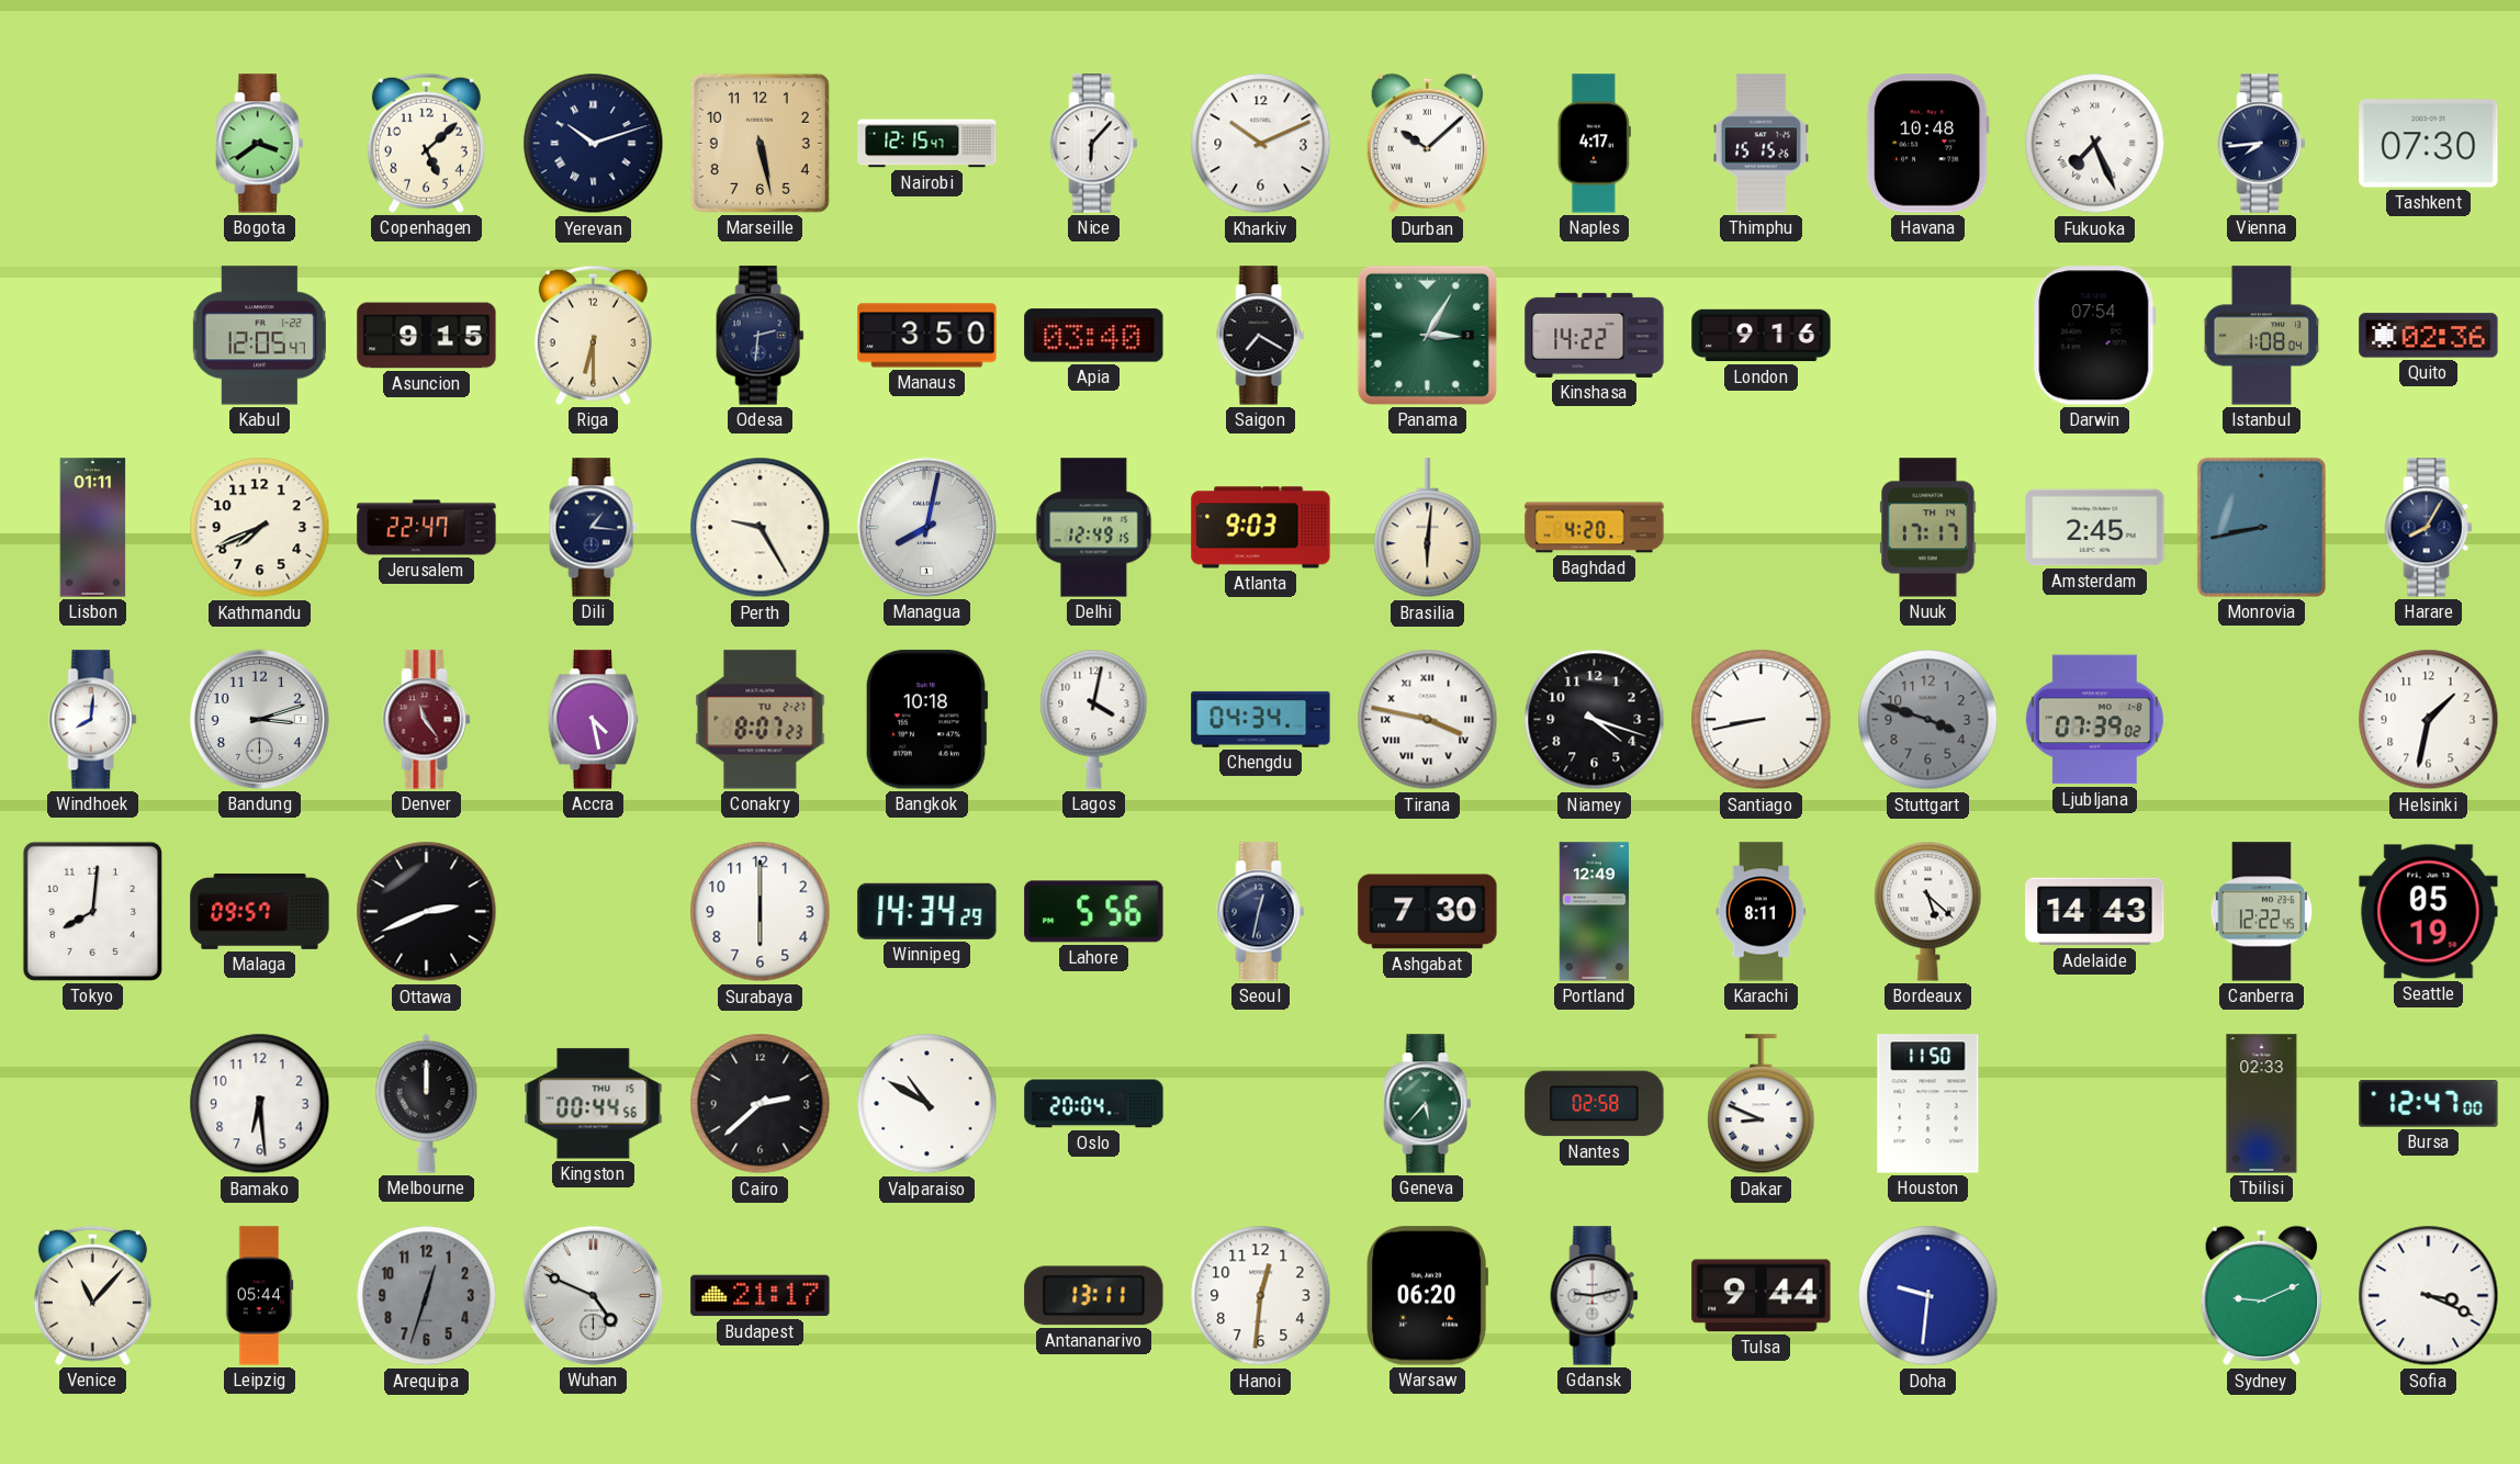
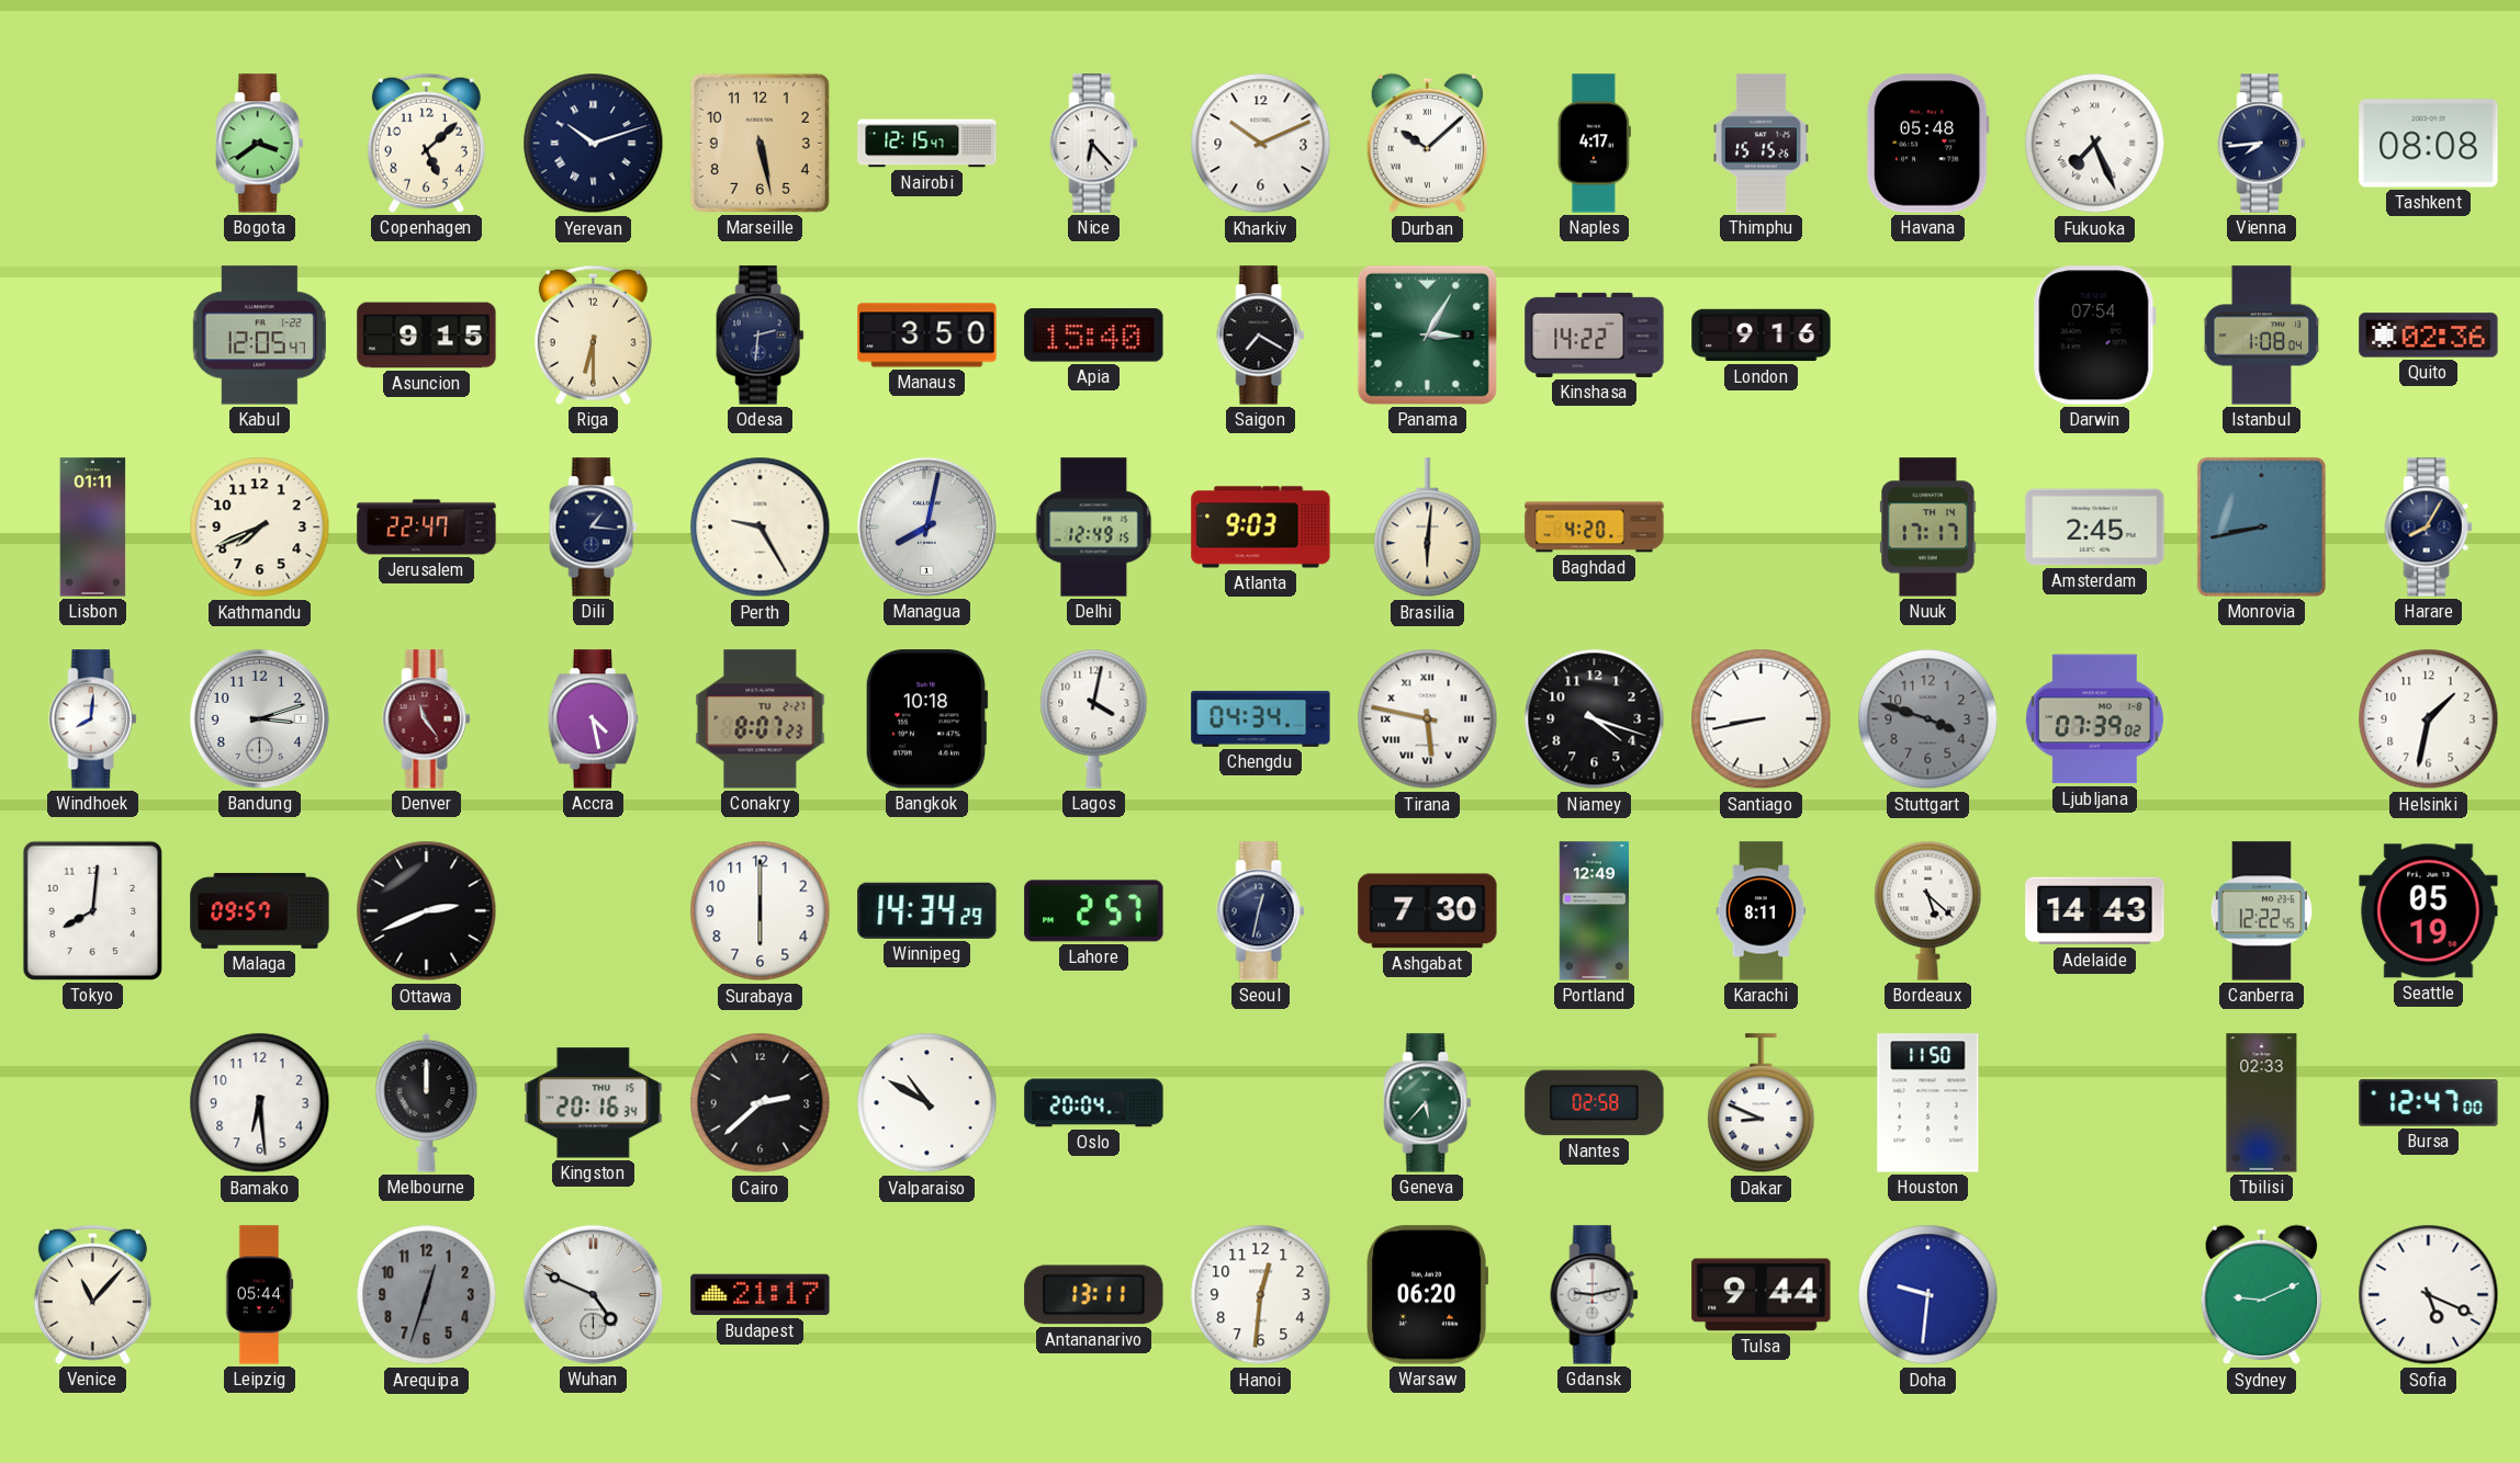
Nice: 6:07 -> 6:23 (1094, 144)
Havana: 10:48 -> 05:48 (1927, 144)
Tashkent: 07:30 -> 08:08 (2429, 144)
Apia: 03:40 -> 15:40 (1094, 336)
Tirana: 3:47 -> 5:47 (1428, 719)
Lahore: 5:56 -> 2:57 (1094, 911)
Kingston: 00:44 -> 20:16 (594, 1103)
Sofia: 3:19 -> 5:19 (2429, 1295)
